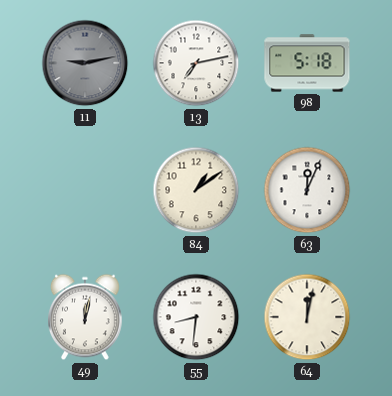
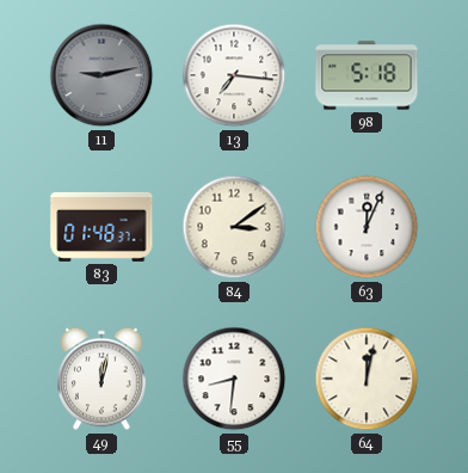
13: 7:13 -> 7:16 (234, 75)
83: none -> 01:48 (101, 227)
84: 1:09 -> 3:09 (234, 227)
